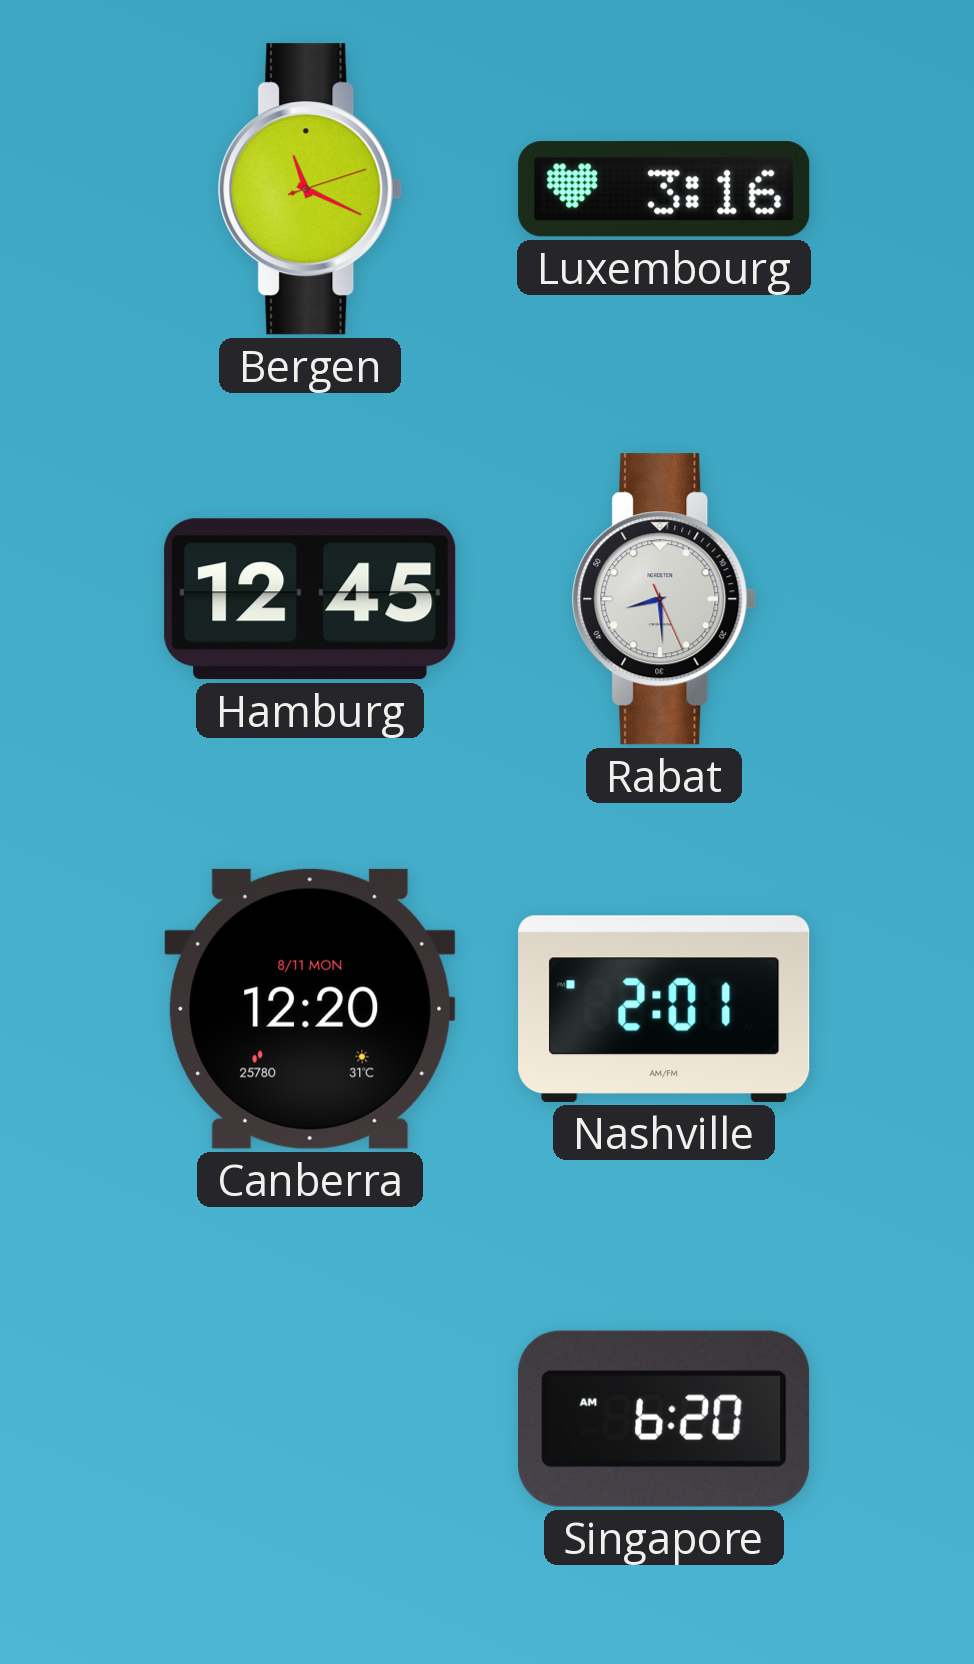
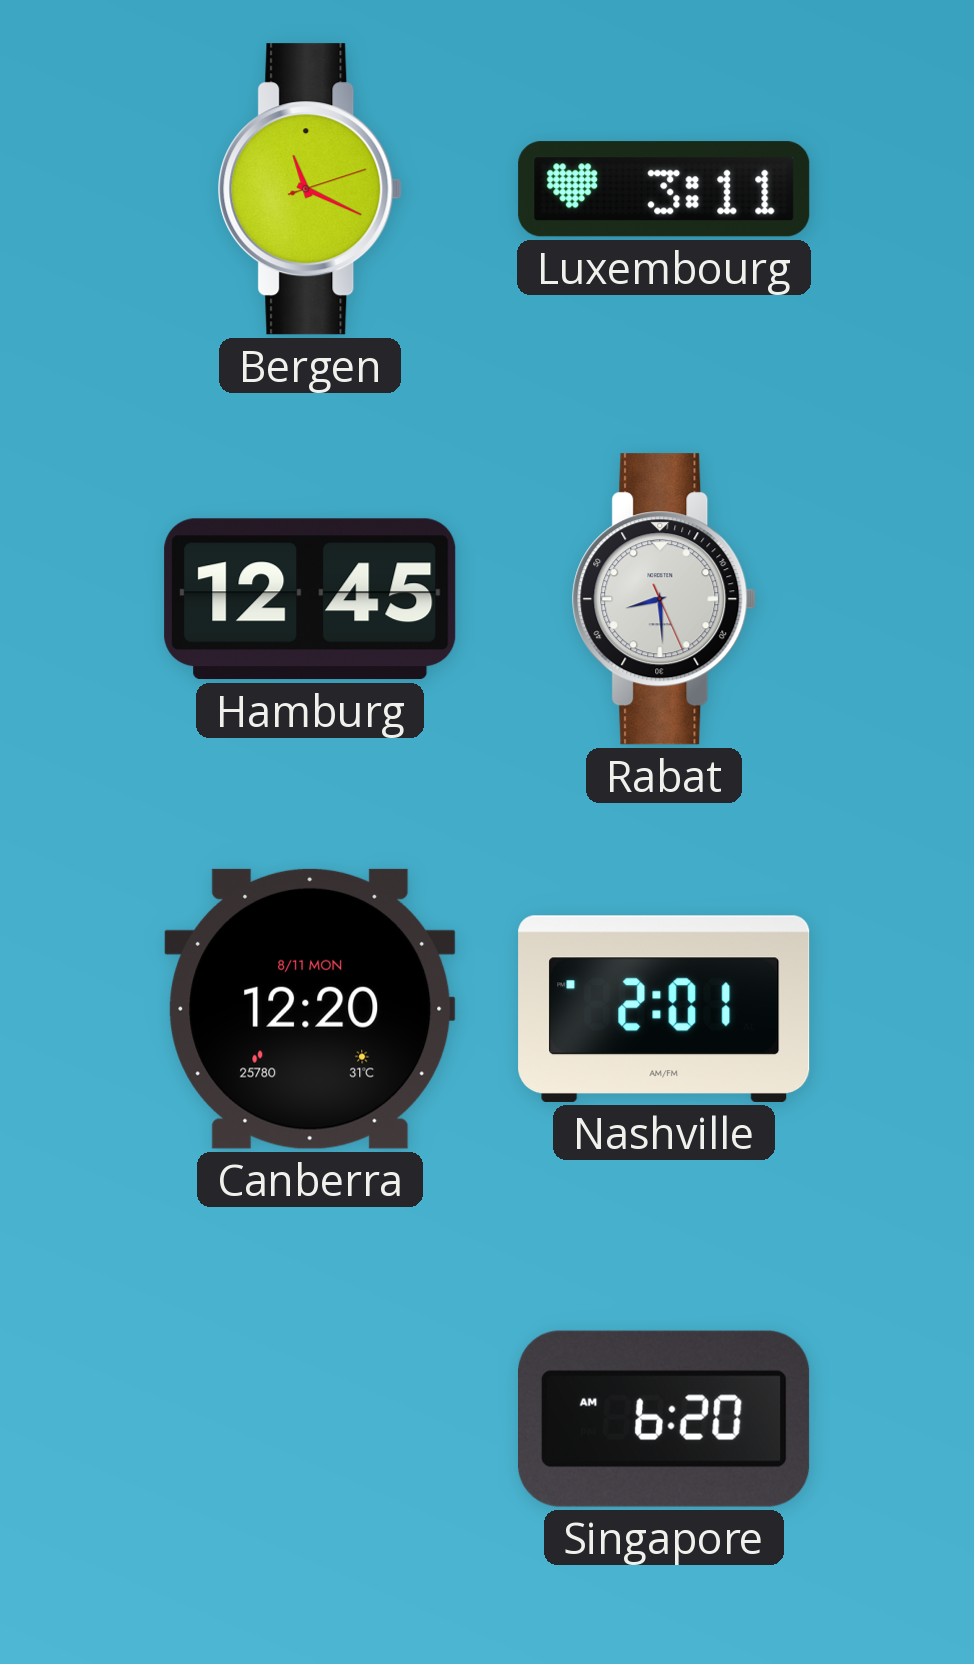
Luxembourg: 3:16 -> 3:11 (664, 189)
